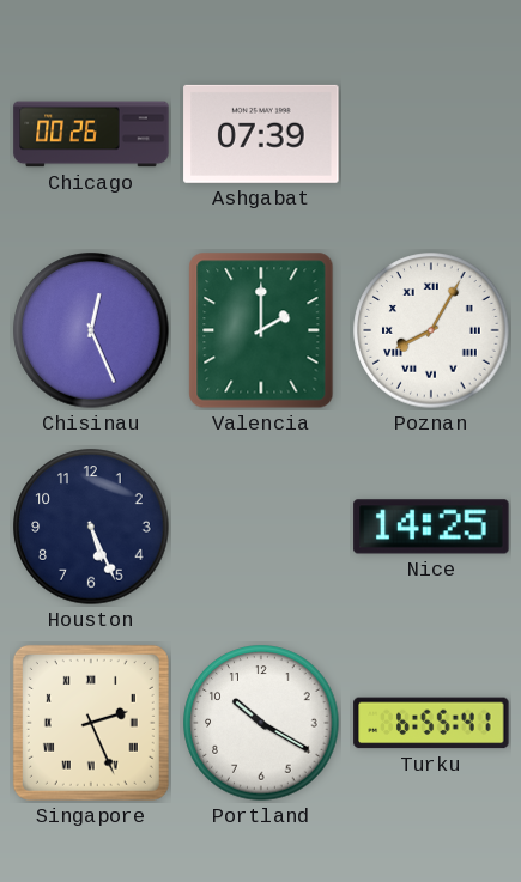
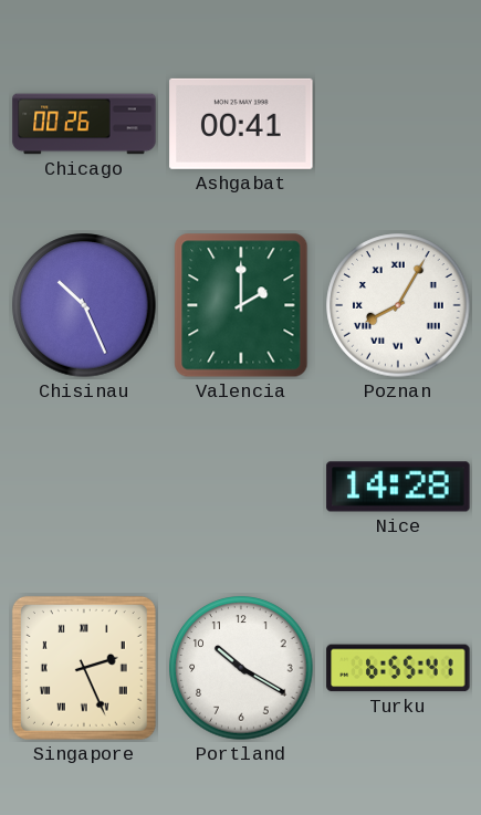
Ashgabat: 07:39 -> 00:41 (241, 124)
Chisinau: 12:26 -> 10:26 (84, 305)
Houston: 5:26 -> none (91, 527)
Nice: 14:25 -> 14:28 (398, 487)
